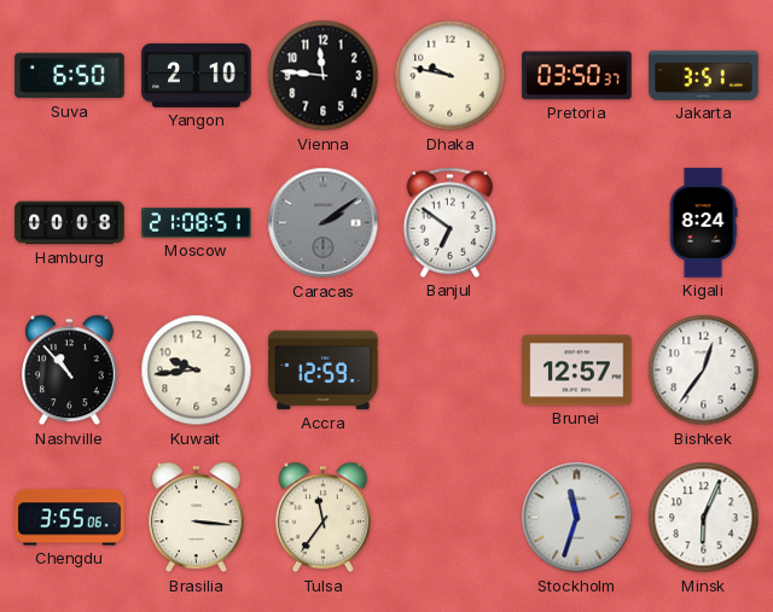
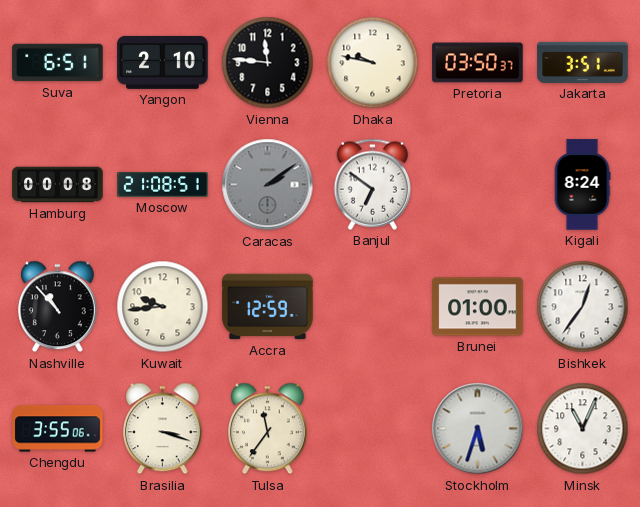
Suva: 6:50 -> 6:51 (58, 63)
Brunei: 12:57 -> 01:00 (478, 307)
Brasilia: 3:16 -> 3:18 (163, 429)
Stockholm: 11:33 -> 5:33 (478, 429)
Minsk: 6:04 -> 11:04 (583, 429)
